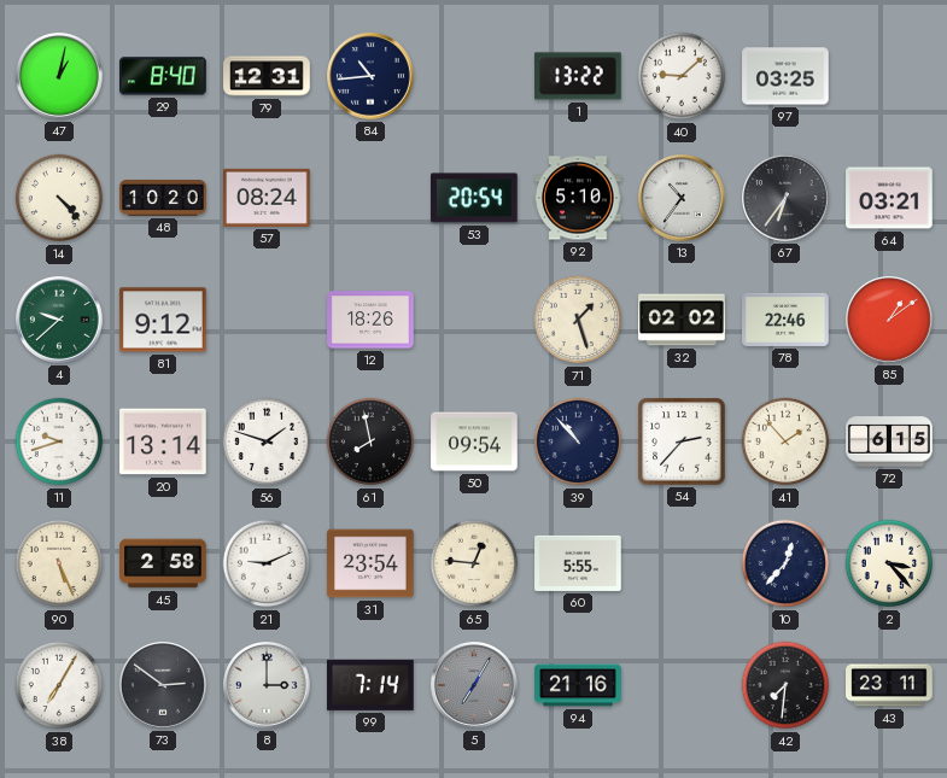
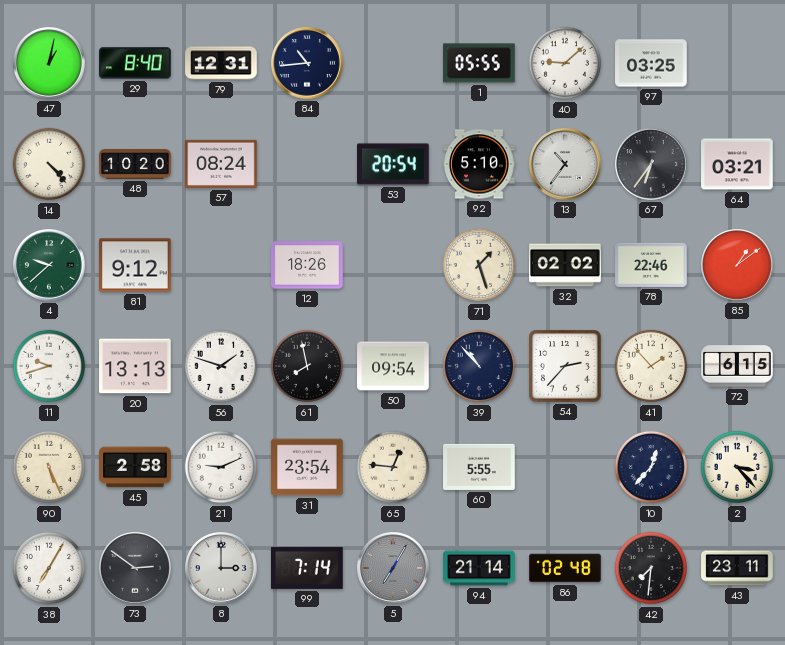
1: 13:22 -> 05:55 (479, 63)
20: 13:14 -> 13:13 (135, 366)
94: 21:16 -> 21:14 (479, 568)
86: none -> 02:48 (565, 568)
